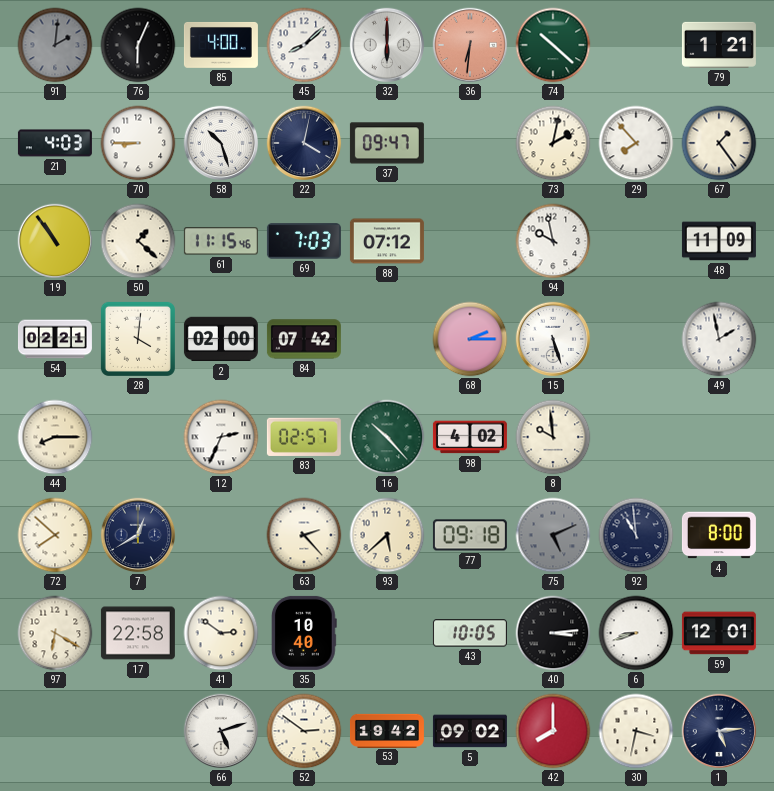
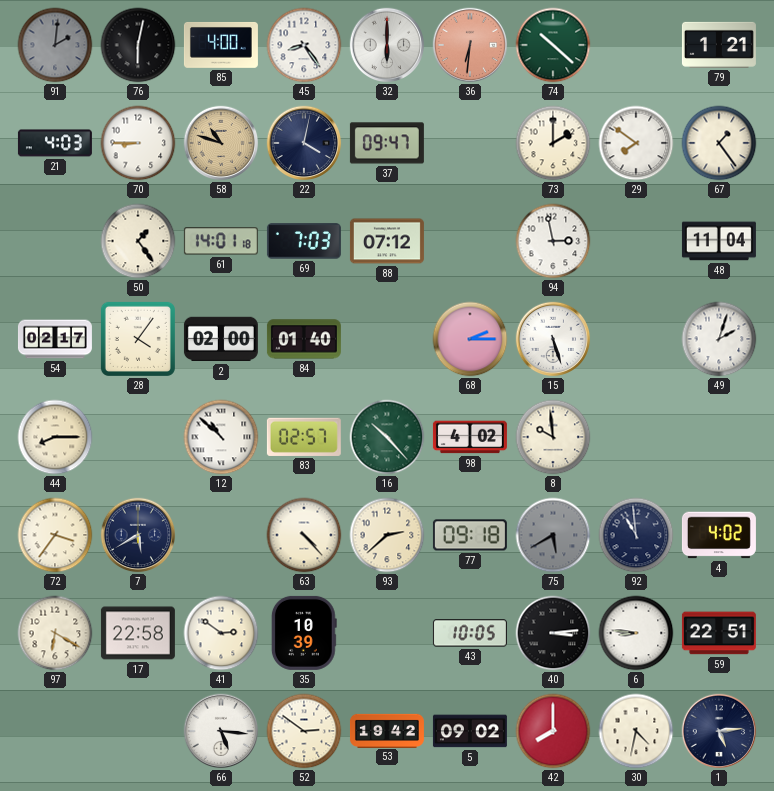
76: 6:04 -> 6:02 (138, 45)
45: 8:08 -> 8:24 (304, 45)
58: 10:27 -> 10:48 (221, 143)
58 dial: white -> champagne (221, 143)
73: 2:02 -> 2:00 (553, 143)
29: 7:53 -> 7:51 (636, 143)
19: 10:54 -> none (55, 241)
50: 1:22 -> 1:24 (138, 241)
61: 11:15 -> 14:01 (221, 241)
94: 9:58 -> 2:58 (553, 241)
48: 11:09 -> 11:04 (719, 241)
54: 02:21 -> 02:17 (55, 339)
28: 4:01 -> 4:06 (138, 339)
84: 07:42 -> 01:40 (304, 339)
49: 1:58 -> 2:03 (719, 339)
12: 2:34 -> 10:52 (221, 437)
72: 7:52 -> 3:36 (55, 535)
7: 12:40 -> 5:40 (138, 535)
63: 2:23 -> 4:23 (304, 535)
93: 5:38 -> 2:38 (387, 535)
75: 5:11 -> 5:40 (553, 535)
4: 8:00 -> 4:02 (719, 535)
35: 10:40 -> 10:39 (304, 633)
6: 8:42 -> 8:46 (636, 633)
59: 12:01 -> 22:51 (719, 633)
66: 5:12 -> 5:16 (221, 731)
30: 3:32 -> 4:32 (636, 731)
